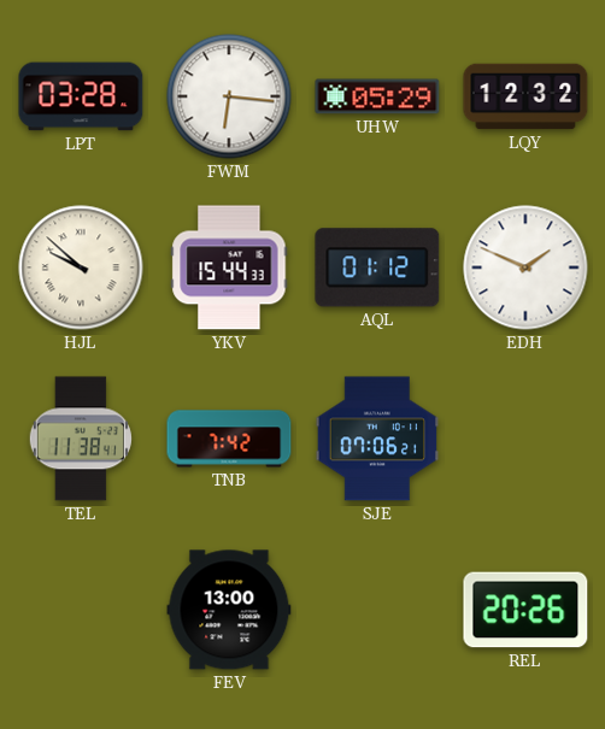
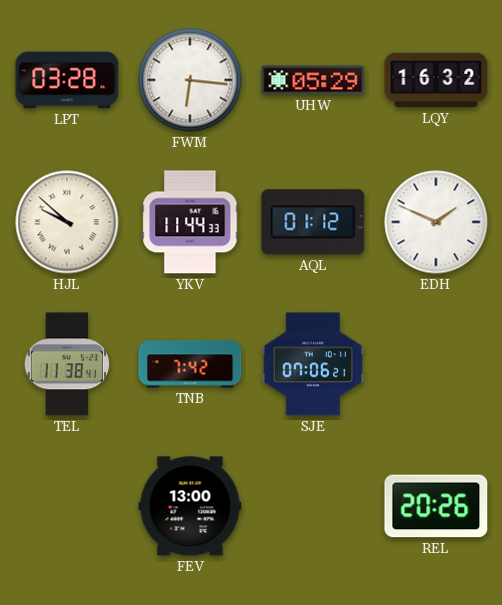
LQY: 12:32 -> 16:32 (436, 80)
YKV: 15:44 -> 11:44 (190, 222)
